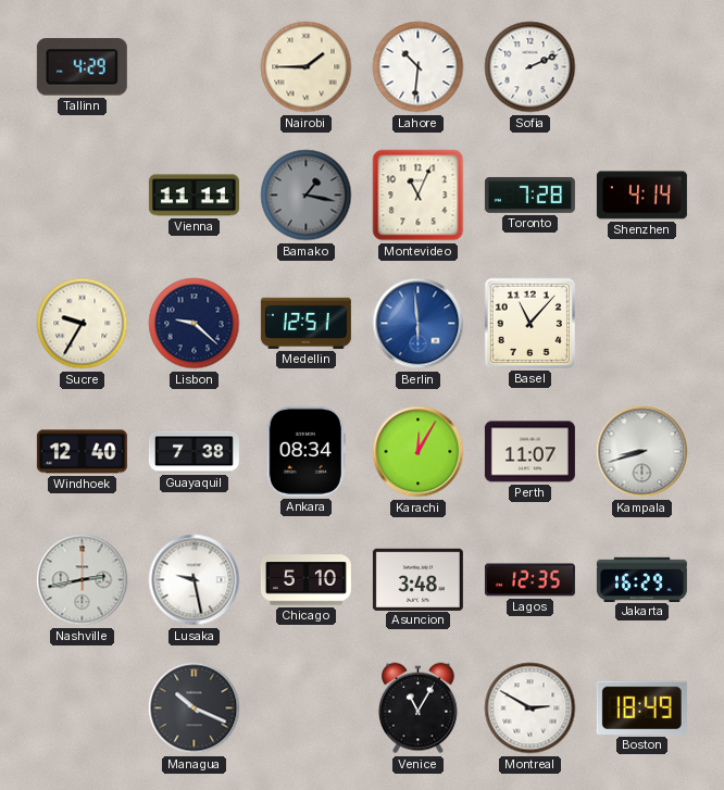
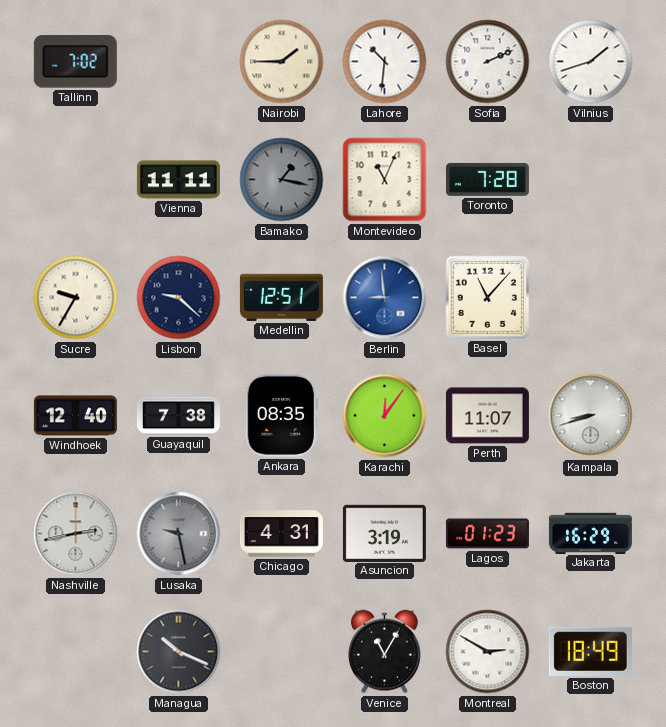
Tallinn: 4:29 -> 7:02 (75, 62)
Vilnius: none -> 1:42 (591, 62)
Shenzhen: 4:14 -> none (641, 196)
Berlin: 5:59 -> 8:59 (385, 298)
Ankara: 08:34 -> 08:35 (281, 415)
Karachi: 12:05 -> 12:06 (385, 416)
Lusaka dial: white -> grey (179, 534)
Chicago: 5:10 -> 4:31 (281, 534)
Asuncion: 3:48 -> 3:19 (384, 533)
Lagos: 12:35 -> 01:23 (487, 534)
